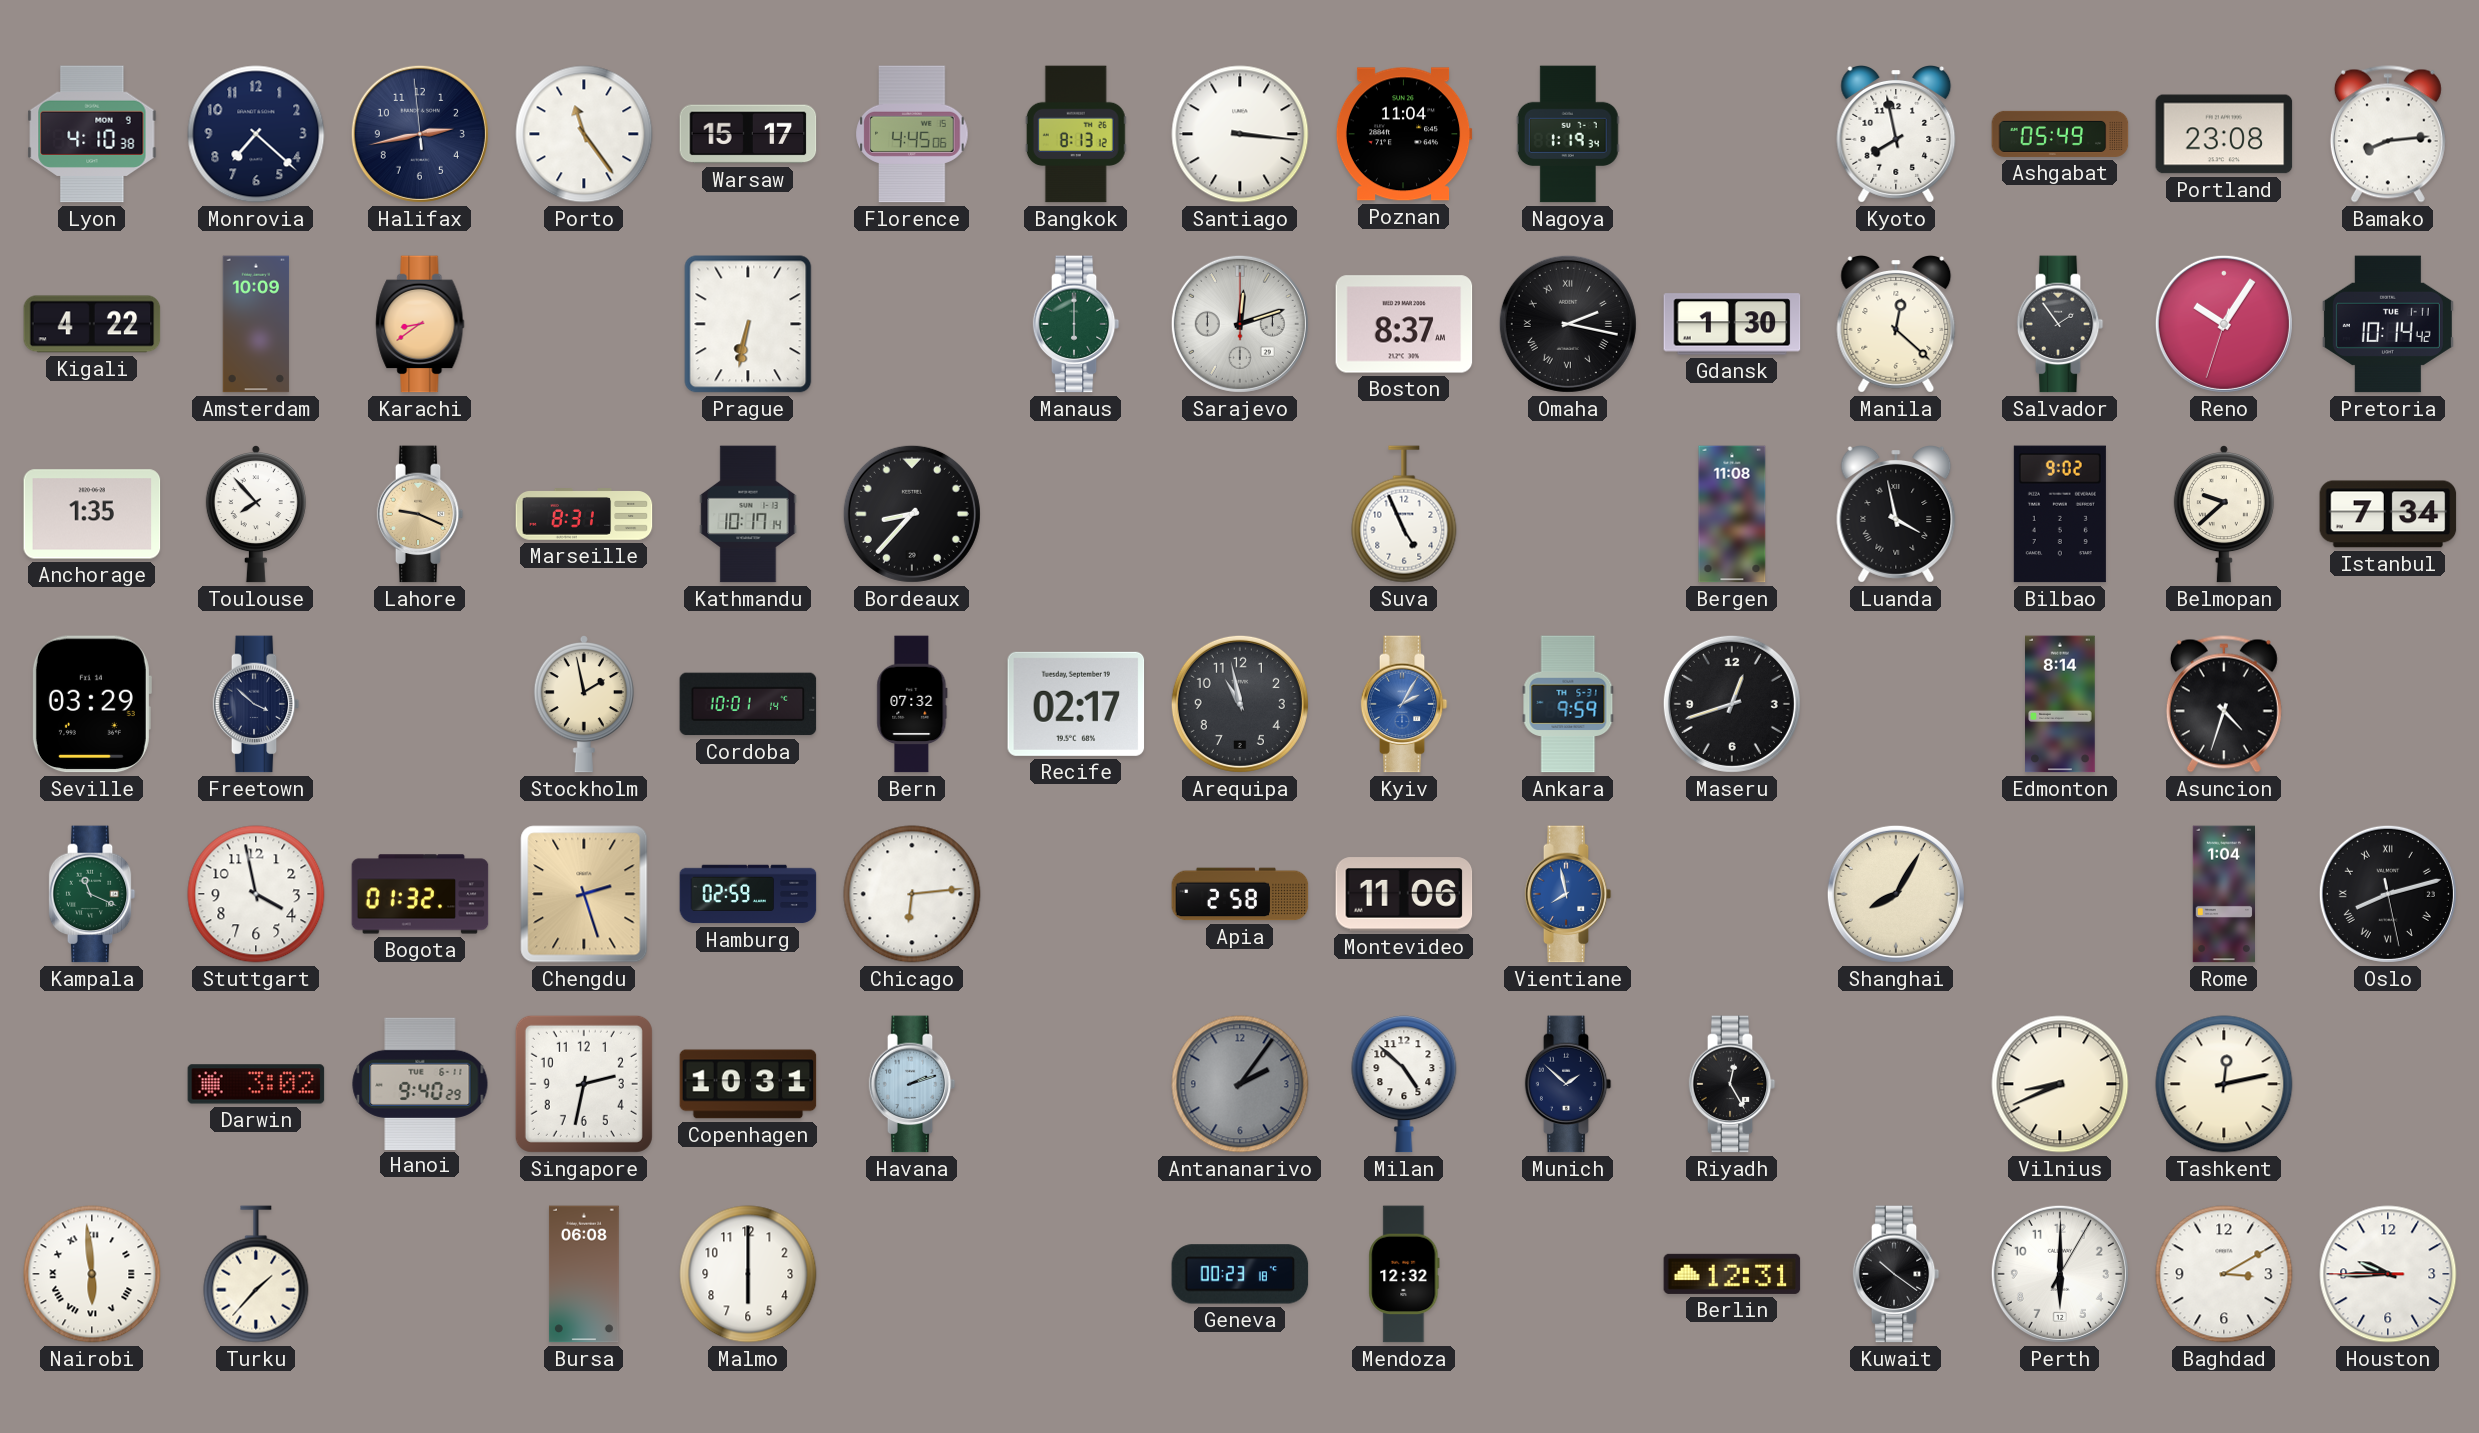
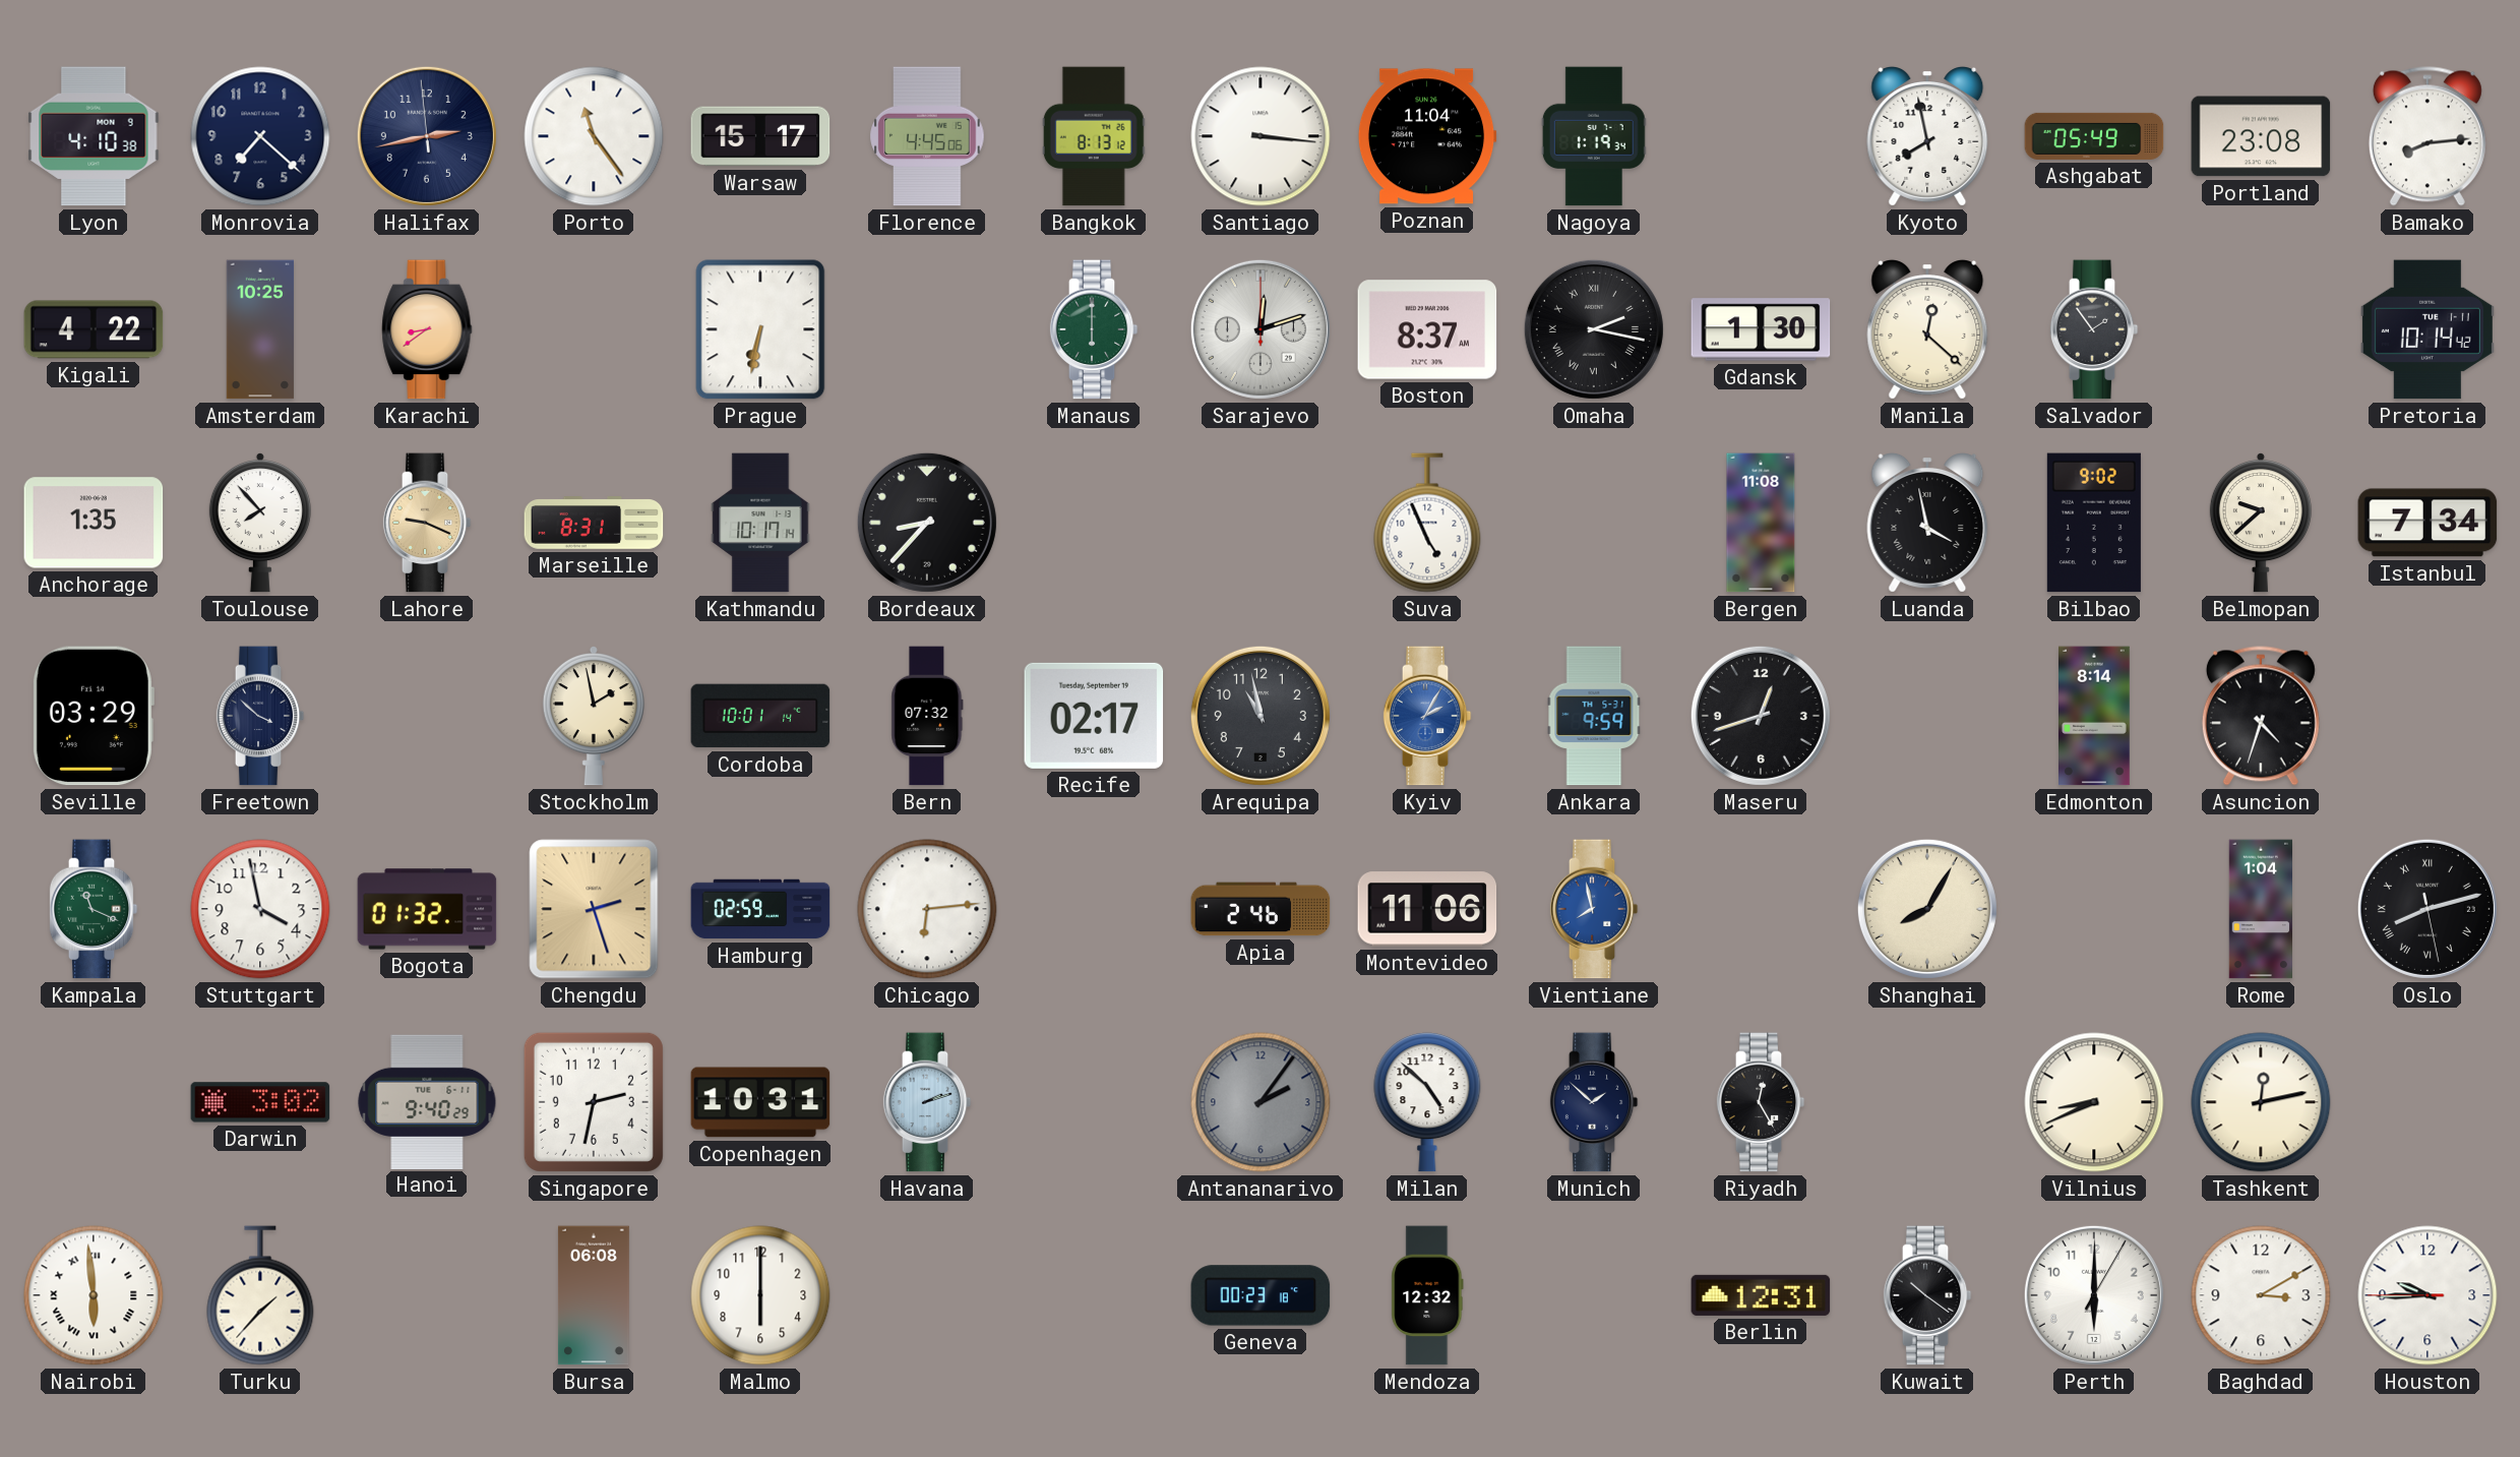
Amsterdam: 10:09 -> 10:25 (260, 329)
Reno: 10:05 -> none (2224, 324)
Apia: 2:58 -> 2:46 (1261, 909)
